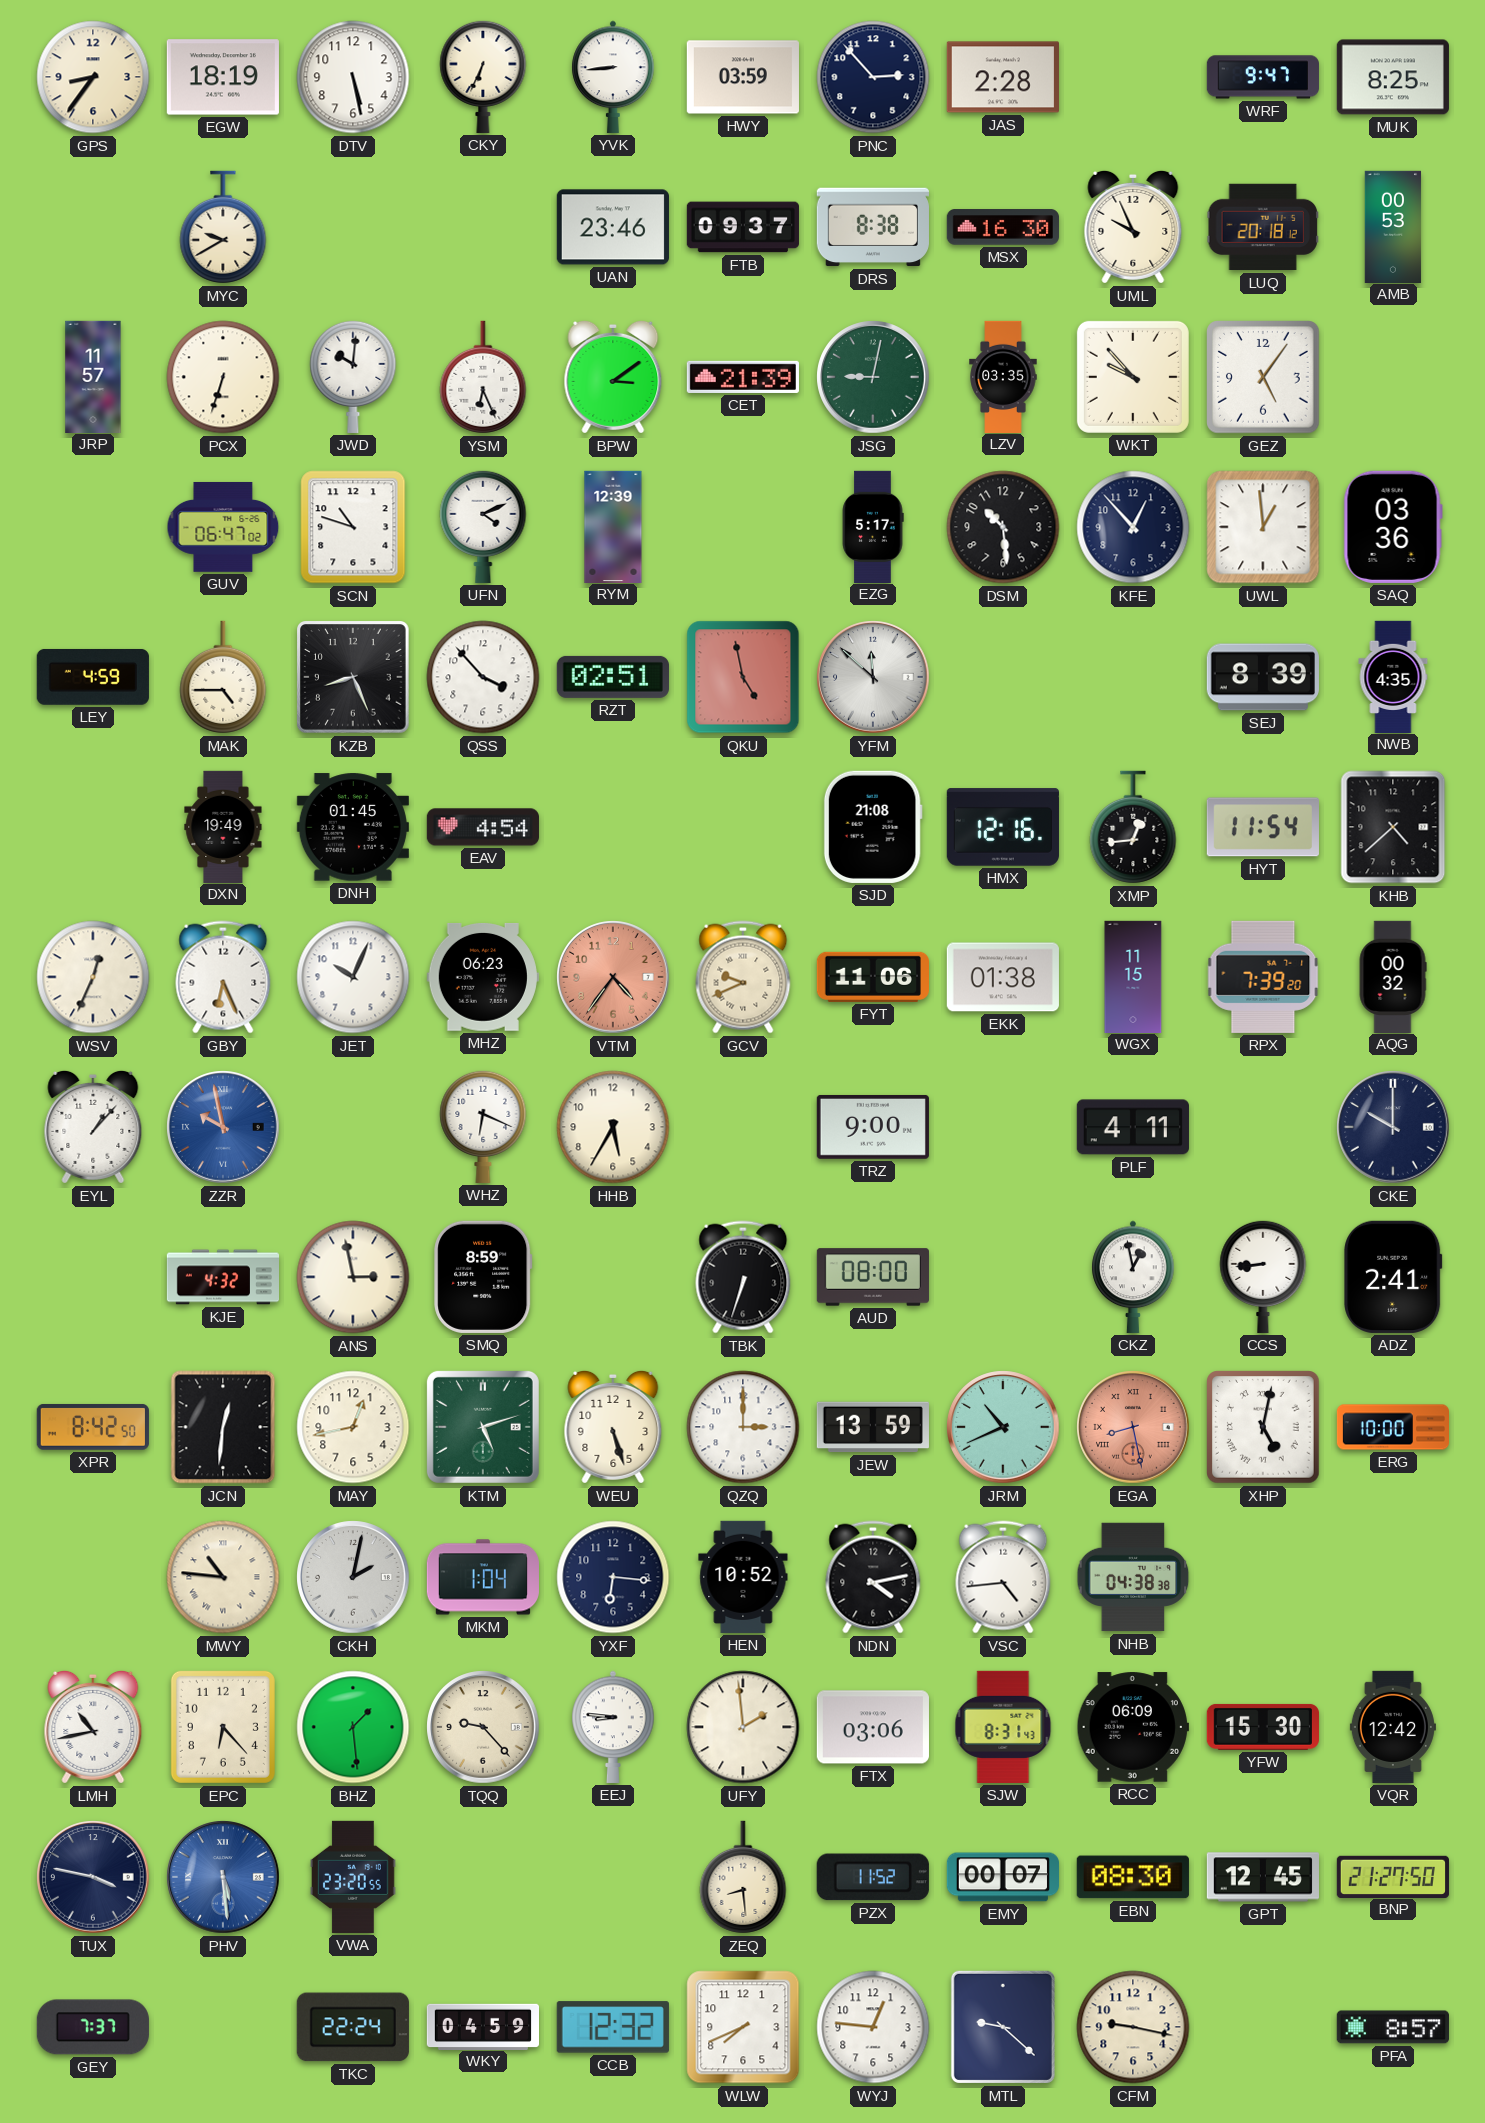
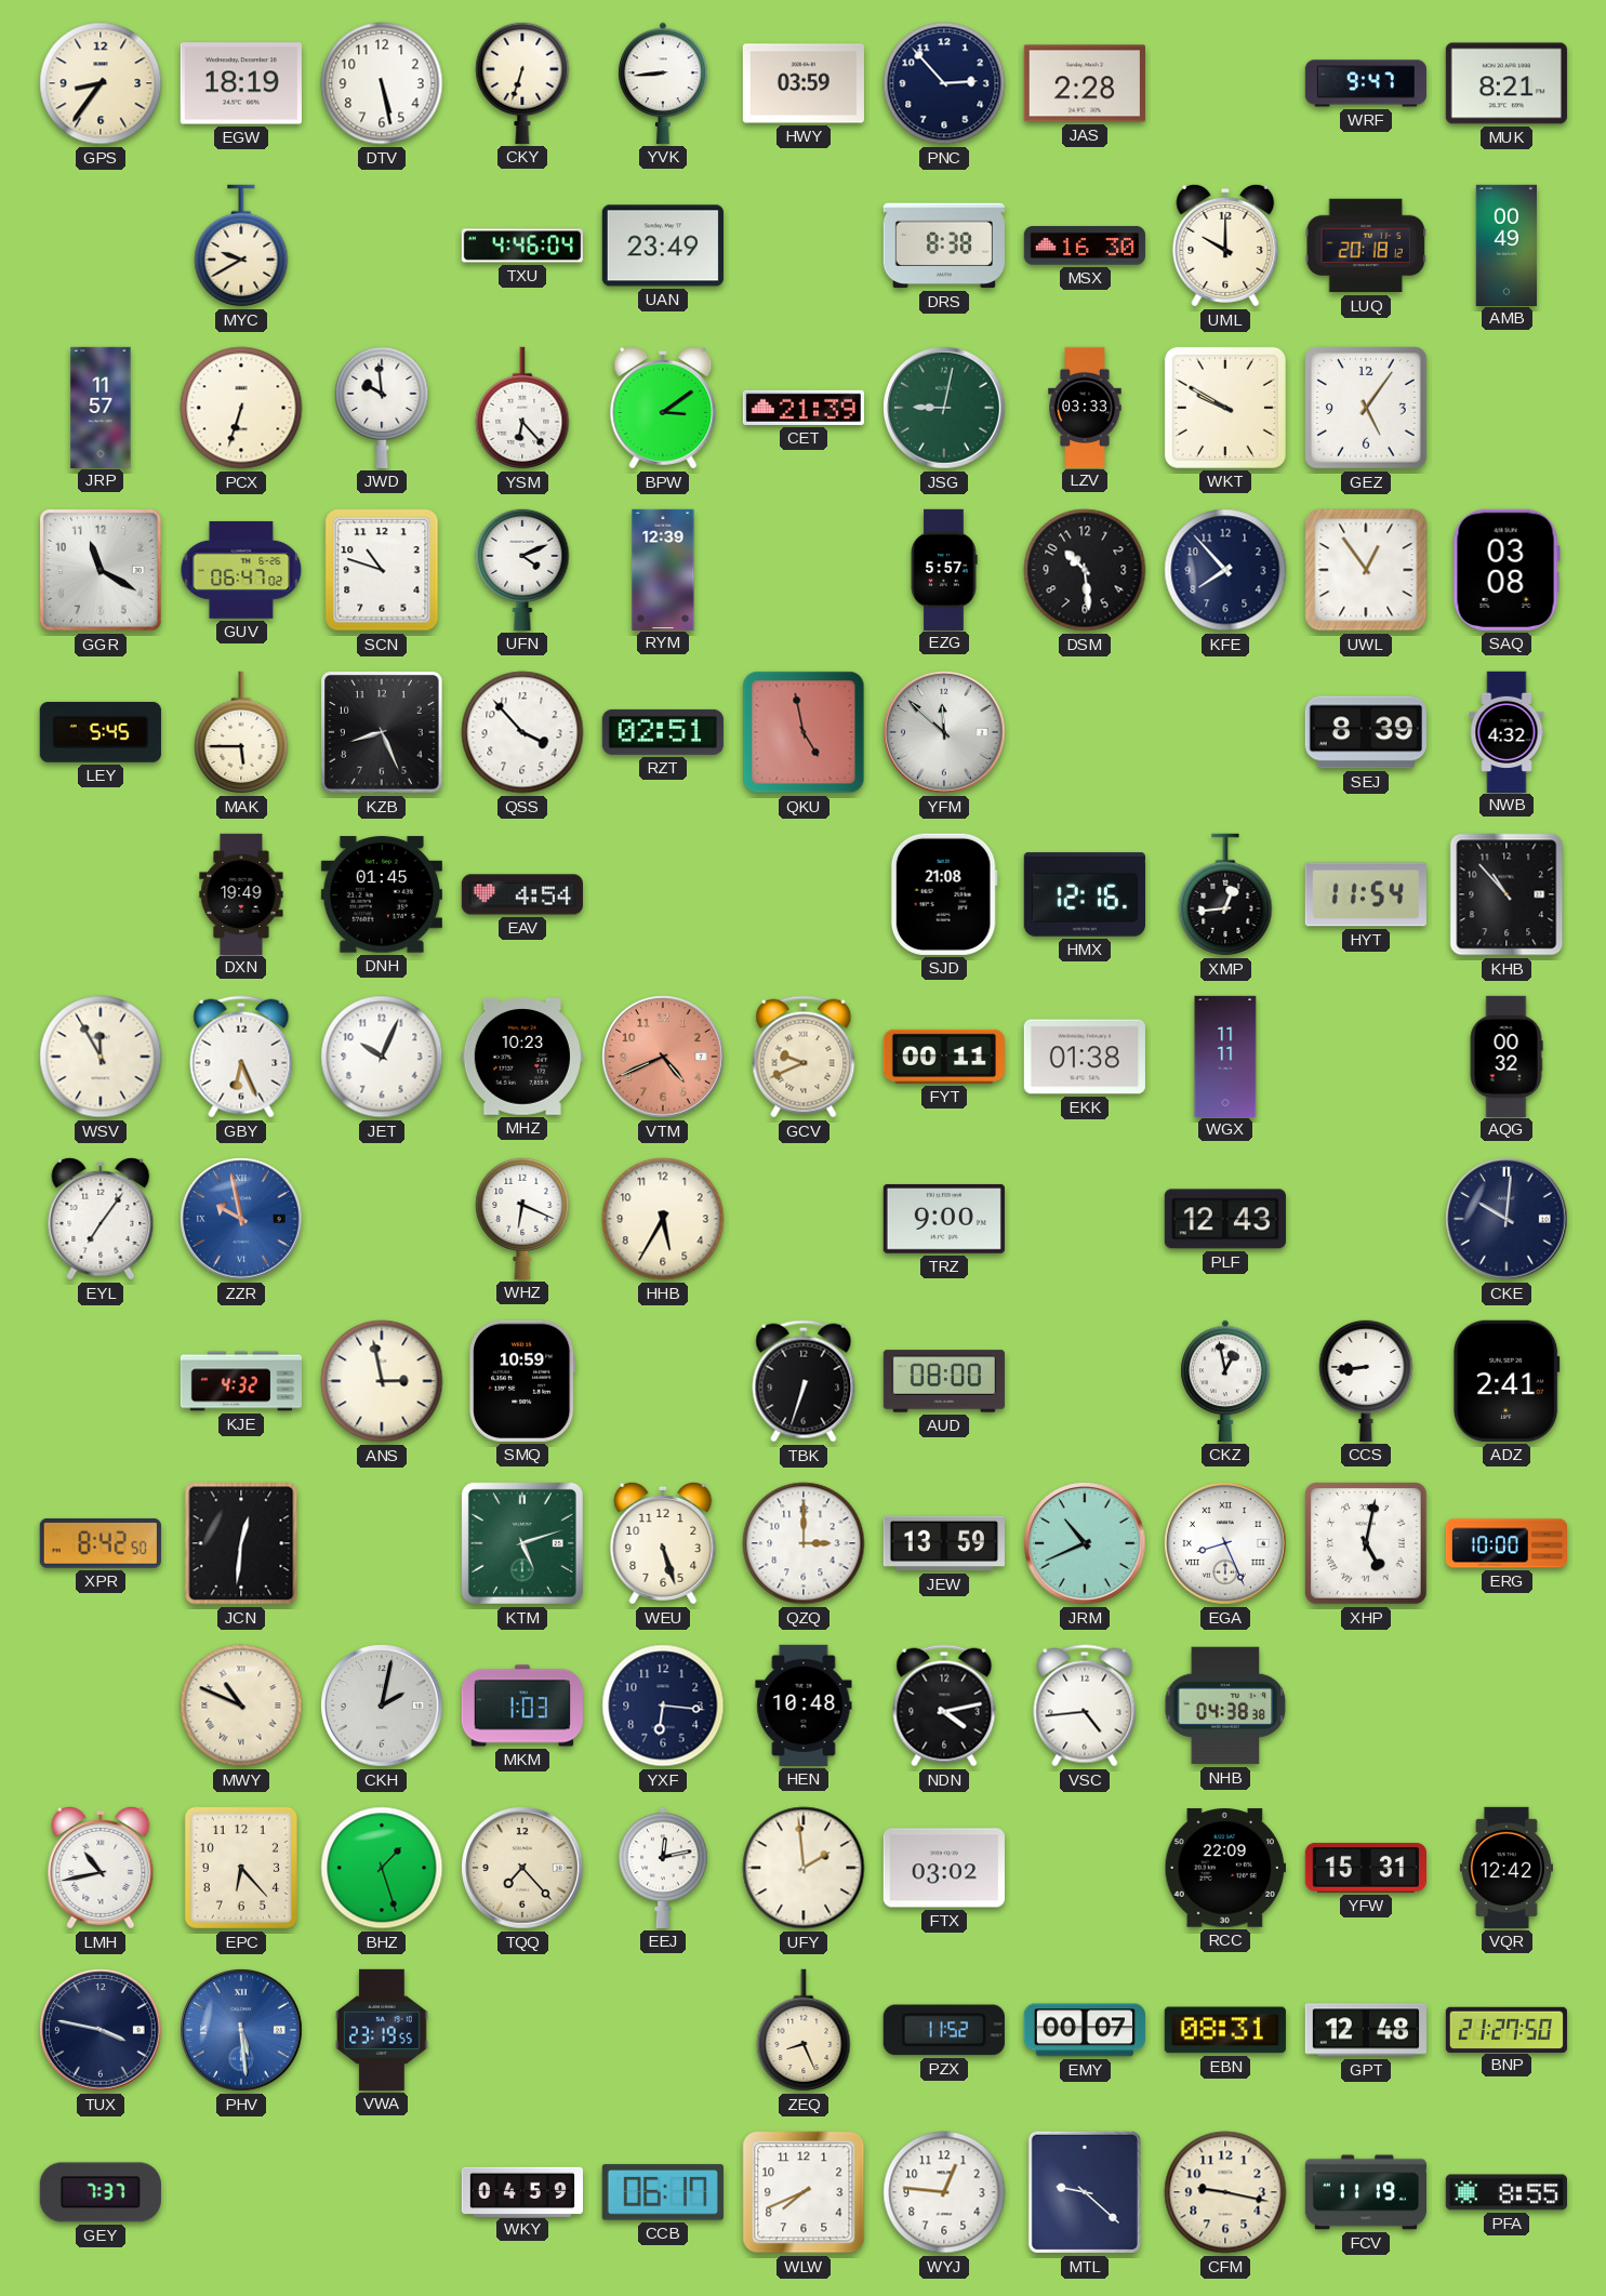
CKY: 6:34 -> 6:33 (522, 82)
MUK: 8:25 -> 8:21 (1507, 83)
TXU: none -> 4:46 (521, 245)
UAN: 23:46 -> 23:49 (663, 245)
FTB: 09:37 -> none (743, 227)
UML: 9:56 -> 10:00 (1225, 245)
AMB: 00:53 -> 00:49 (1507, 244)
JWD: 10:01 -> 9:59 (382, 407)
YSM: 6:26 -> 6:23 (522, 408)
LZV: 03:35 -> 03:33 (1085, 407)
WKT: 9:53 -> 9:50 (1225, 408)
GGR: none -> 11:20 (102, 571)
EZG: 5:17 -> 5:57 (944, 569)
KFE: 12:53 -> 7:53 (1225, 570)
UWL: 12:59 -> 12:54 (1366, 570)
SAQ: 03:36 -> 03:08 (1507, 570)
LEY: 4:59 -> 5:45 (101, 732)
MAK: 4:45 -> 5:45 (241, 732)
NWB: 4:35 -> 4:32 (1507, 731)
KHB: 4:38 -> 10:53 (1507, 894)
WSV: 12:34 -> 11:55 (101, 1057)
MHZ: 06:23 -> 10:23 (522, 1057)
VTM: 4:36 -> 4:41 (663, 1057)
FYT: 11:06 -> 00:11 (944, 1057)
WGX: 11:15 -> 11:11 (1225, 1056)
RPX: 7:39 -> none (1263, 977)
EYL: 1:07 -> 7:06 (101, 1219)
PLF: 4:11 -> 12:43 (1225, 1219)
CKE: 10:00 -> 10:01 (1507, 1219)
SMQ: 8:59 -> 10:59 (522, 1381)
MAY: 12:43 -> none (353, 1427)
EGA: 8:28 -> 8:26 (1225, 1543)
EGA dial: salmon -> white (1225, 1543)
MWY: 10:46 -> 10:49 (241, 1706)
MKM: 1:04 -> 1:03 (522, 1706)
HEN: 10:52 -> 10:48 (804, 1706)
BHZ: 1:29 -> 1:27 (382, 1868)
TQQ: 9:23 -> 7:23 (522, 1868)
EEJ: 8:46 -> 12:13 (663, 1868)
FTX: 03:06 -> 03:02 (944, 1868)
SJW: 8:31 -> none (1003, 1727)
RCC: 06:09 -> 22:09 (1225, 1868)
YFW: 15:30 -> 15:31 (1366, 1868)
VWA: 23:20 -> 23:19 (382, 2030)
ZEQ: 8:29 -> 8:26 (804, 2030)
EBN: 08:30 -> 08:31 (1225, 2030)
GPT: 12:45 -> 12:48 (1365, 2030)
TKC: 22:24 -> none (353, 2027)
CCB: 12:32 -> 06:17 (663, 2192)
FCV: none -> 11:19 (1366, 2192)
PFA: 8:57 -> 8:55 (1507, 2192)
